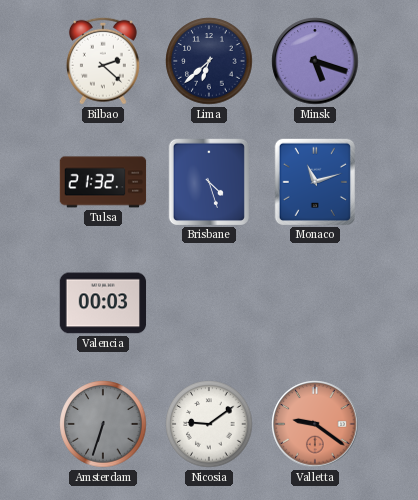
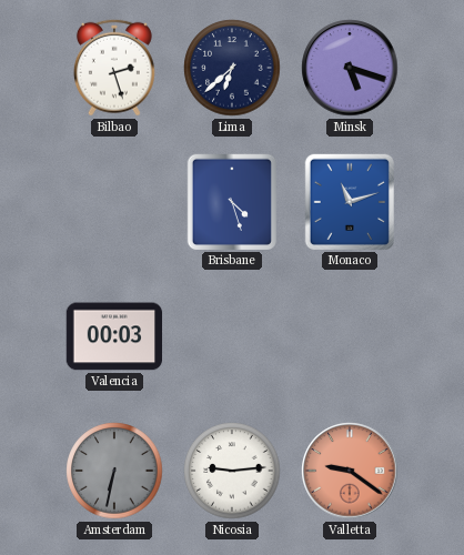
Bilbao: 2:22 -> 2:27 (114, 68)
Tulsa: 21:32 -> none (103, 182)
Amsterdam: 6:33 -> 6:32 (114, 471)
Nicosia: 9:09 -> 9:14 (232, 471)
